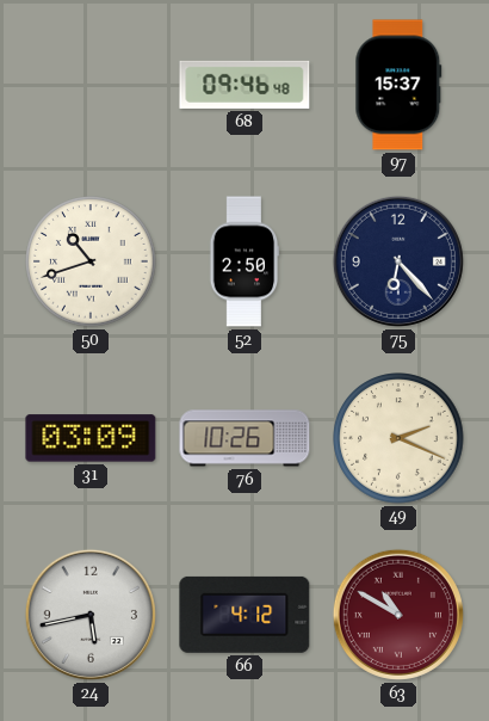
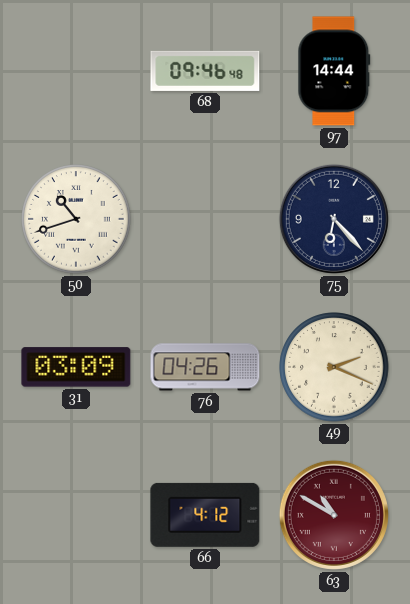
97: 15:37 -> 14:44 (334, 71)
52: 2:50 -> none (244, 261)
76: 10:26 -> 04:26 (205, 367)
24: 5:43 -> none (91, 615)
